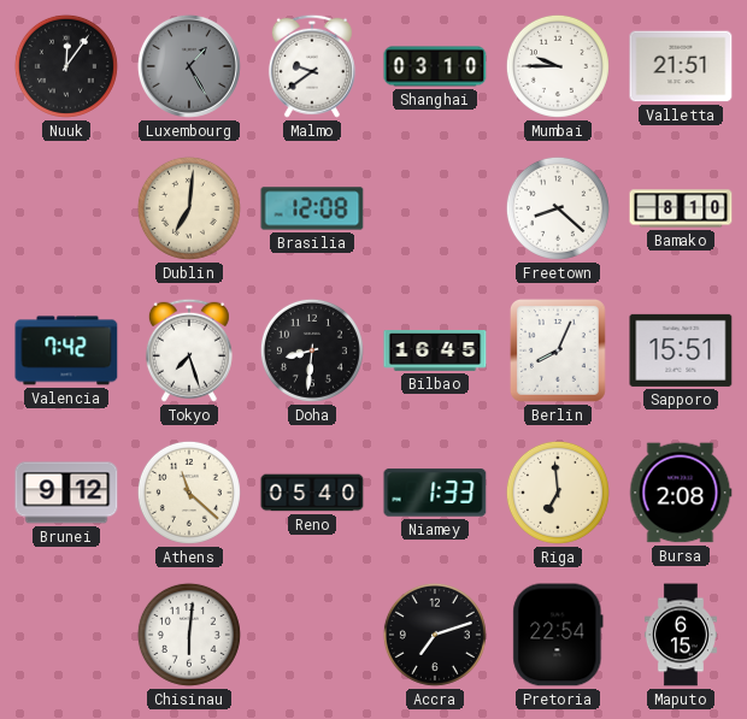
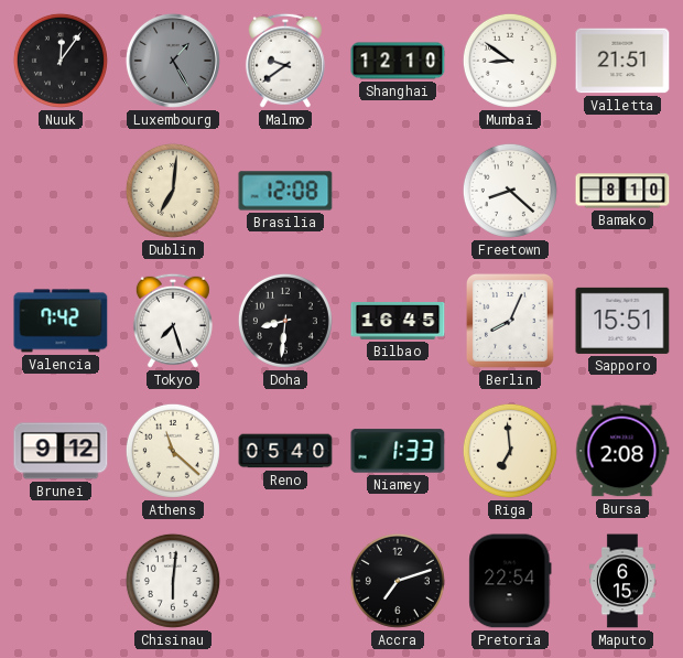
Shanghai: 03:10 -> 12:10 (398, 61)
Mumbai: 9:45 -> 8:51 (510, 61)
